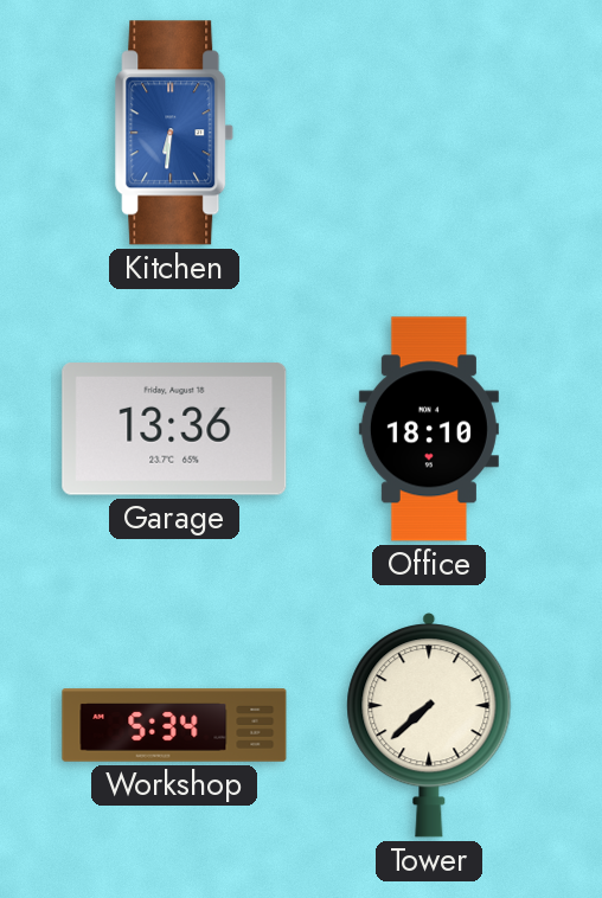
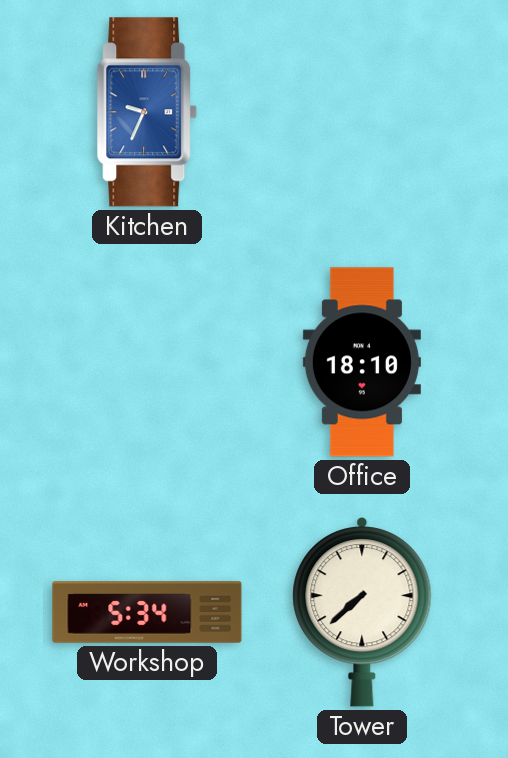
Kitchen: 6:31 -> 9:34 (147, 112)
Garage: 13:36 -> none (174, 429)
